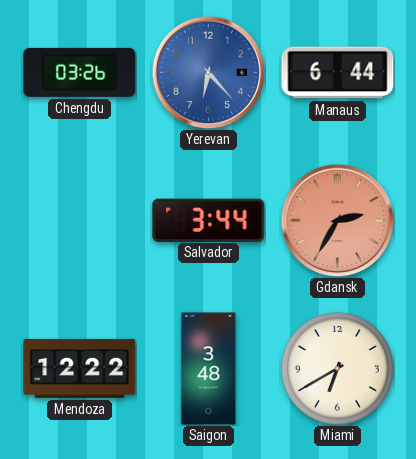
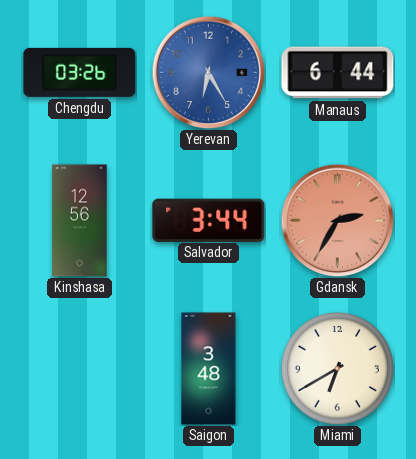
Yerevan: 6:23 -> 6:25 (208, 72)
Kinshasa: none -> 12:56 (80, 221)
Mendoza: 12:22 -> none (80, 368)
